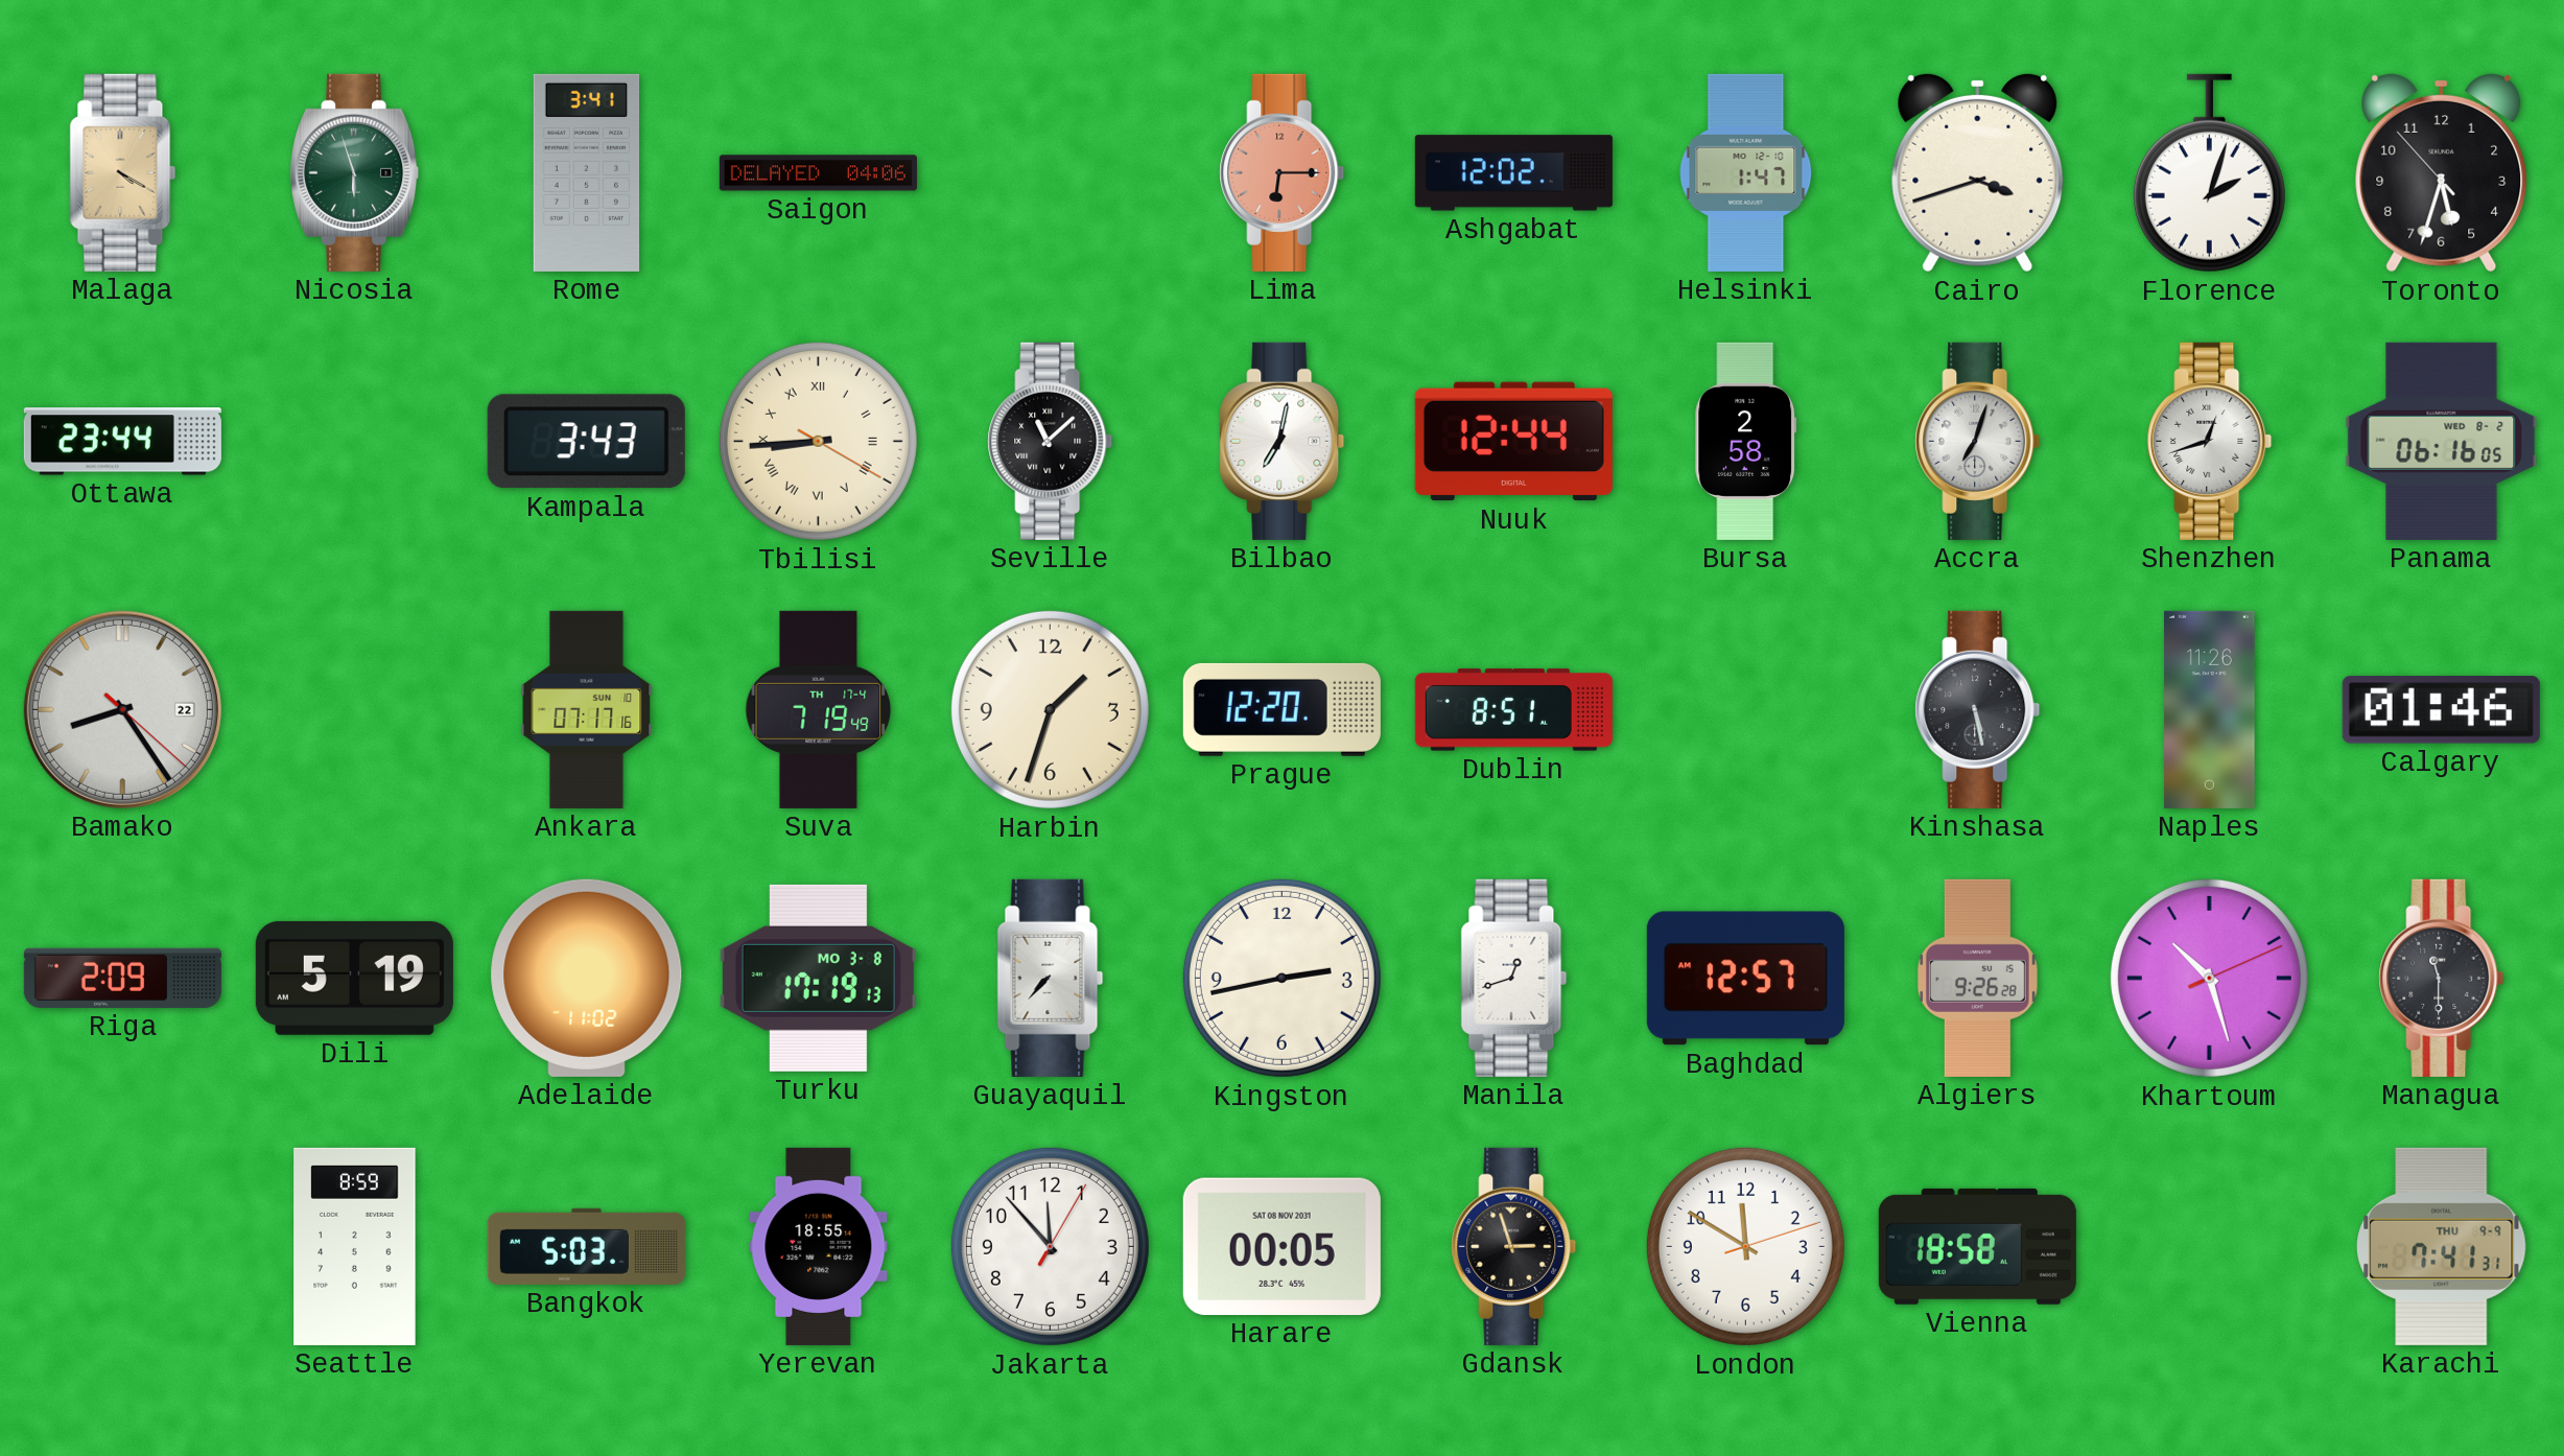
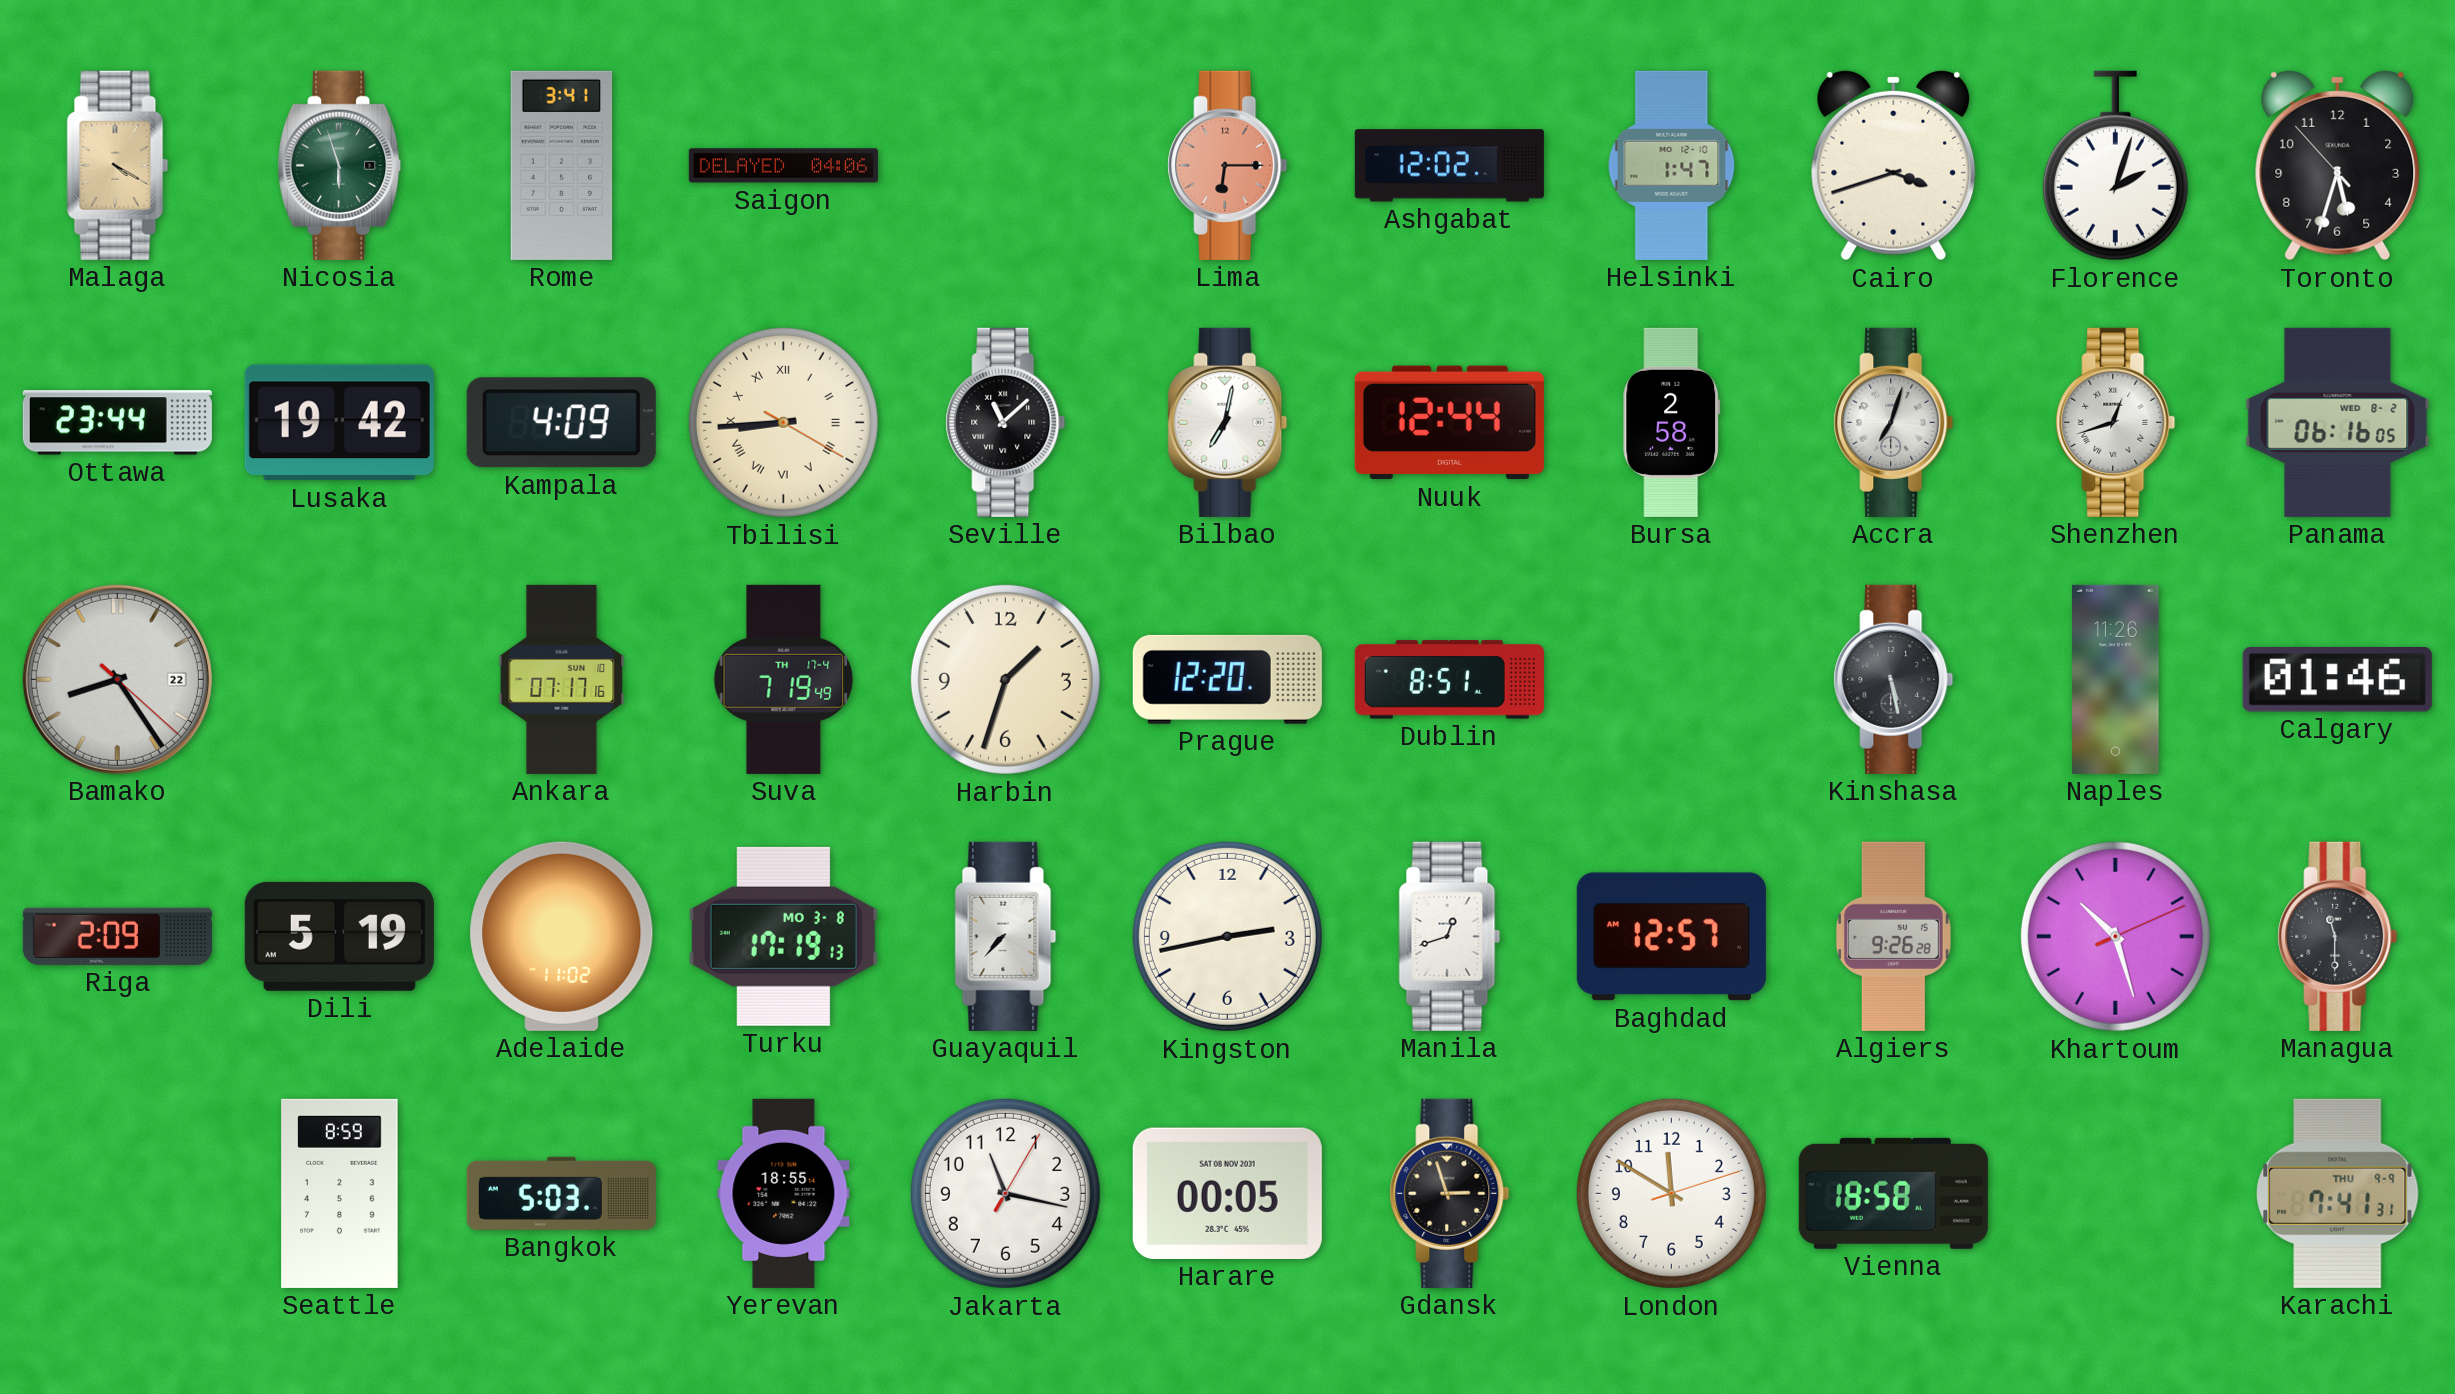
Lusaka: none -> 19:42 (339, 423)
Kampala: 3:43 -> 4:09 (561, 423)
Jakarta: 11:53 -> 11:17 (1005, 1193)
